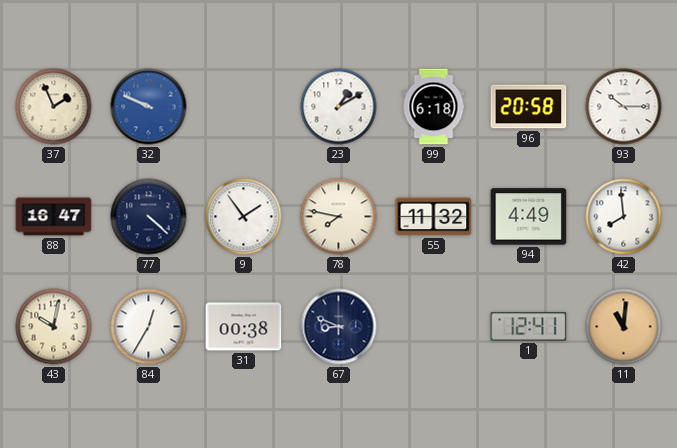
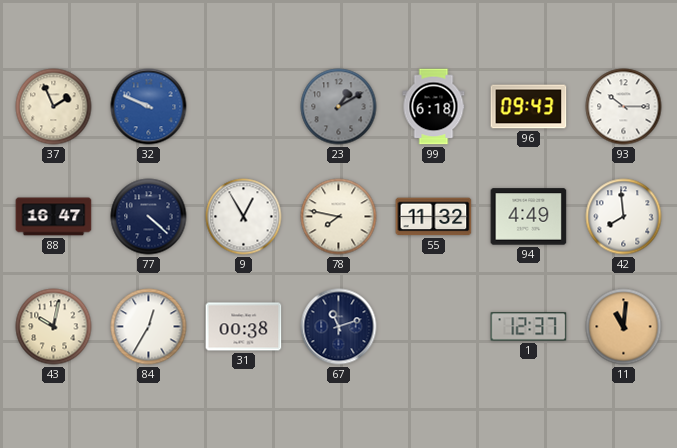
23 dial: white -> grey (339, 107)
96: 20:58 -> 09:43 (529, 107)
9: 1:54 -> 12:55 (244, 217)
67: 8:49 -> 11:12 (339, 327)
1: 12:41 -> 12:37 (529, 327)
